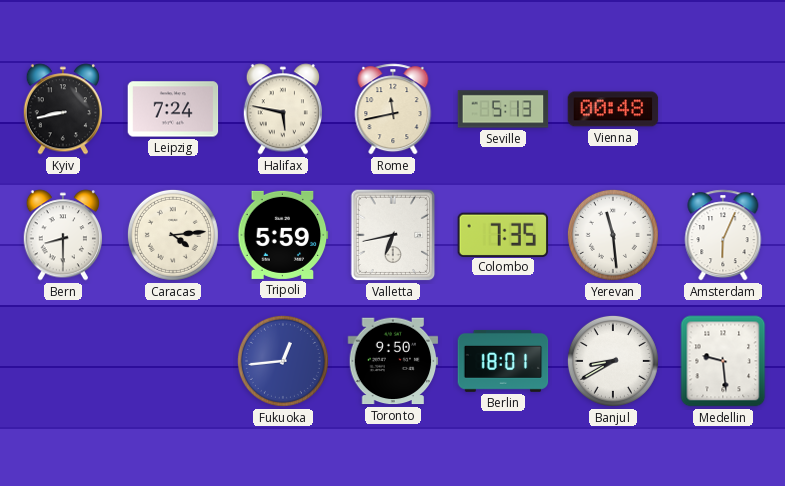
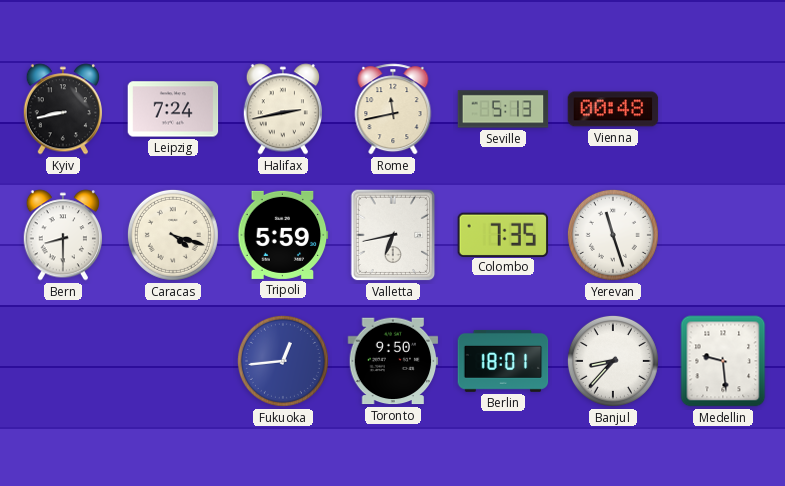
Halifax: 5:47 -> 2:43 (283, 109)
Caracas: 4:14 -> 4:18 (173, 235)
Yerevan: 11:29 -> 11:27 (613, 235)
Amsterdam: 6:04 -> none (723, 235)
Banjul: 8:40 -> 8:37 (613, 361)
